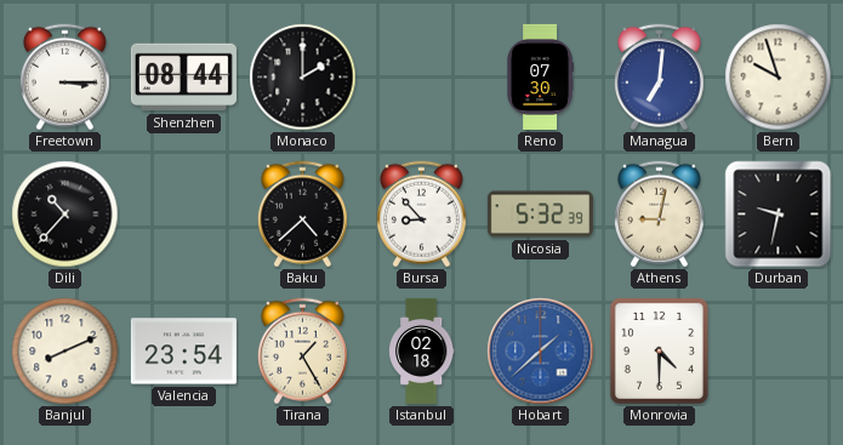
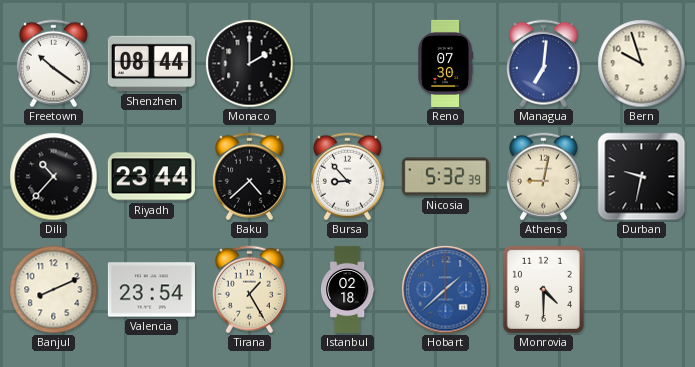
Freetown: 3:15 -> 10:21 (53, 64)
Riyadh: none -> 23:44 (151, 177)
